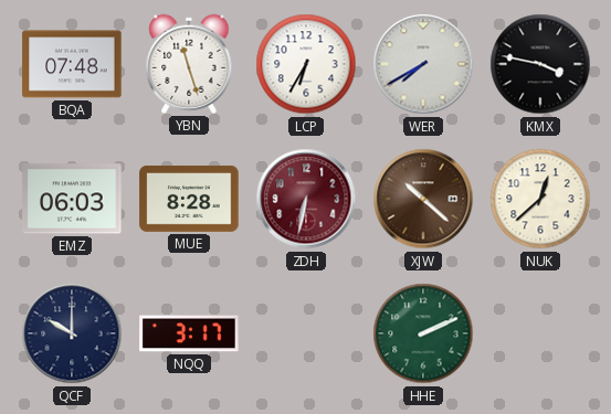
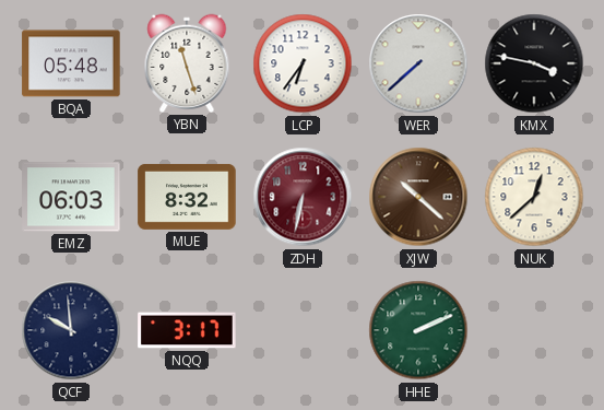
BQA: 07:48 -> 05:48 (71, 63)
LCP: 6:35 -> 6:36 (303, 63)
WER: 7:40 -> 7:38 (418, 63)
MUE: 8:28 -> 8:32 (187, 197)
QCF: 10:00 -> 9:59 (71, 330)
